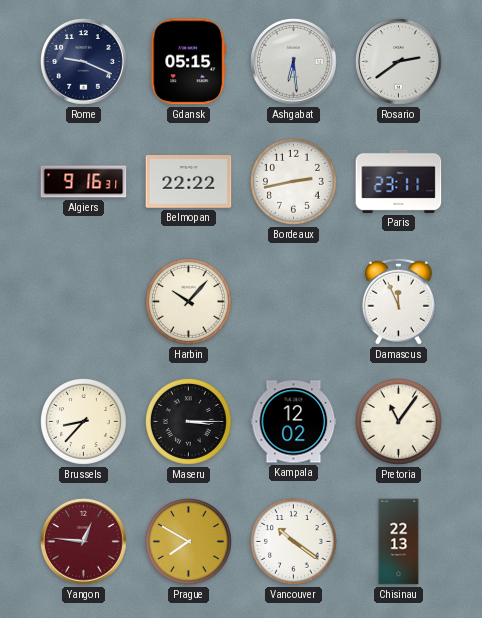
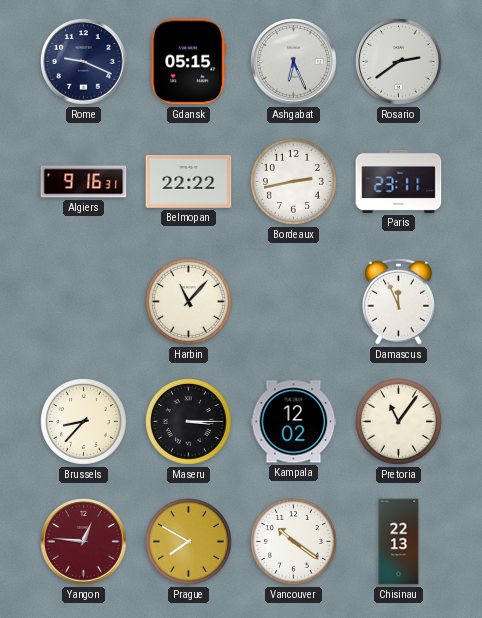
Ashgabat: 6:29 -> 6:26 (294, 62)
Harbin: 10:07 -> 11:07 (189, 302)
